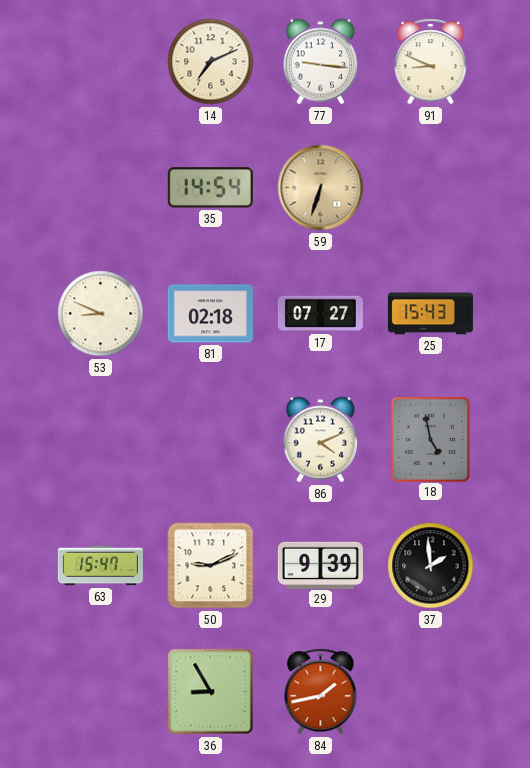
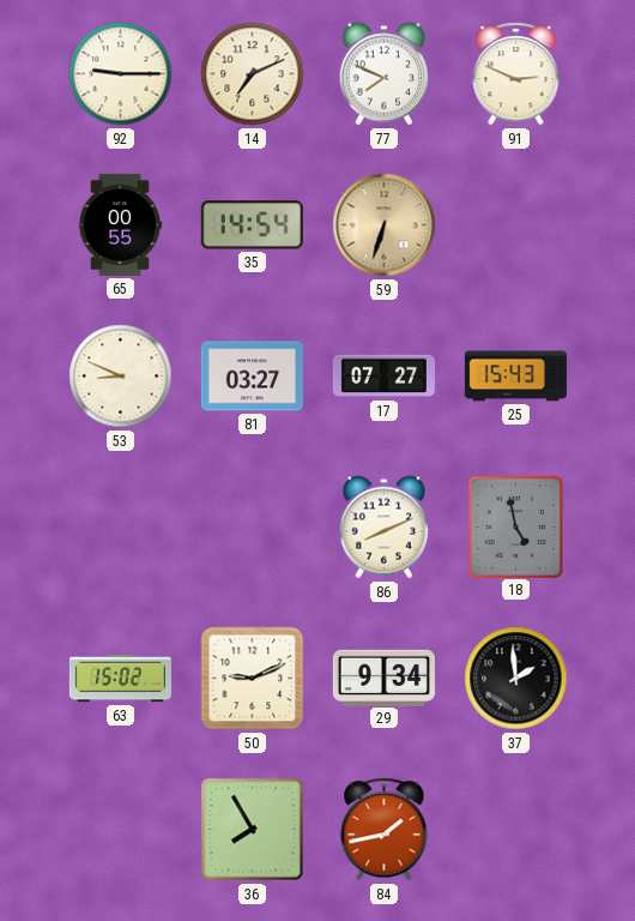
92: none -> 9:15 (121, 74)
77: 9:16 -> 7:49 (385, 74)
91: 8:49 -> 2:49 (516, 74)
65: none -> 00:55 (120, 224)
81: 02:18 -> 03:27 (252, 377)
86: 4:11 -> 8:11 (385, 528)
63: 15:47 -> 15:02 (120, 679)
29: 9:39 -> 9:34 (383, 678)
36: 8:55 -> 7:55 (253, 830)
